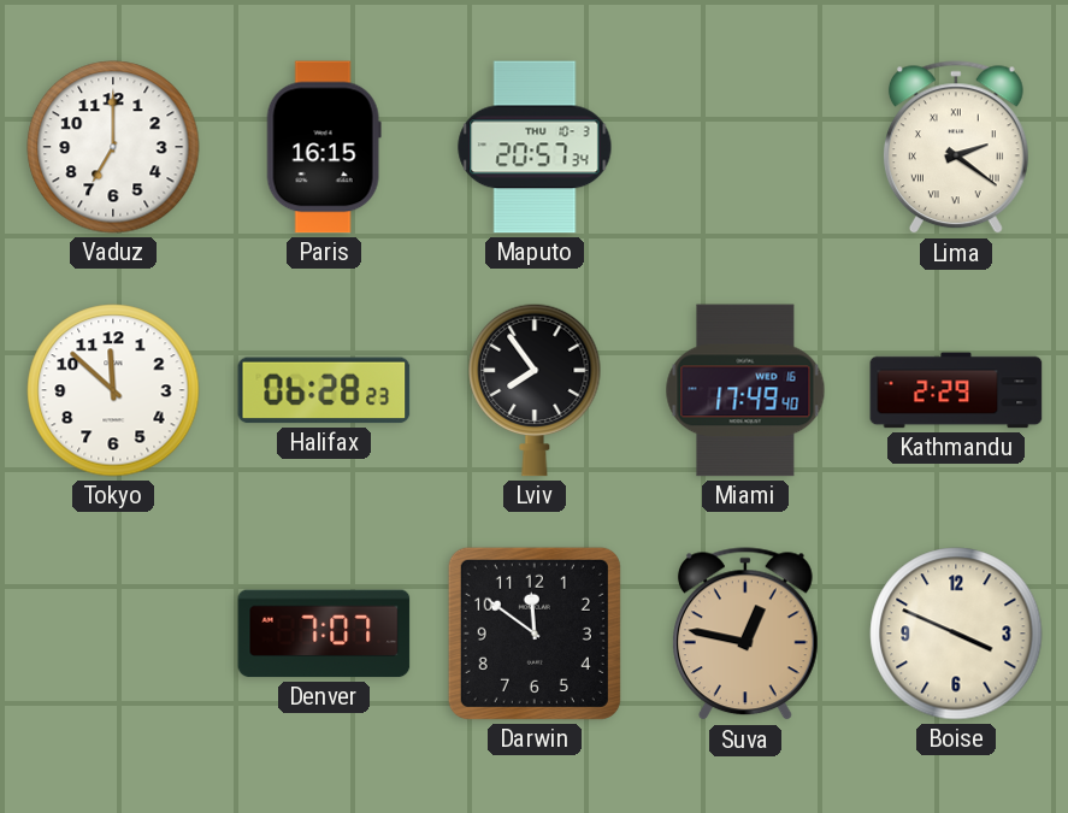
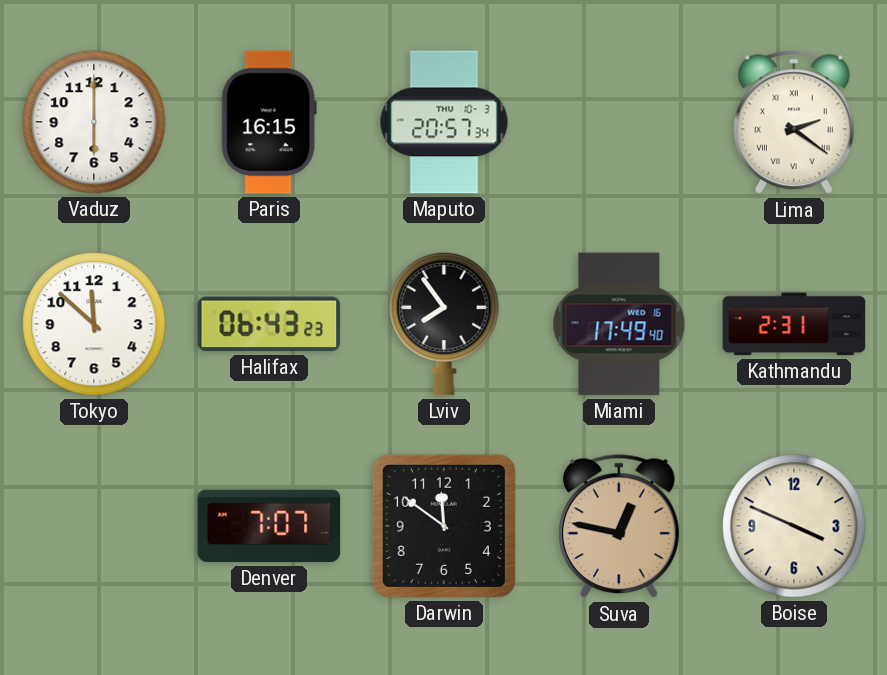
Vaduz: 7:00 -> 6:00 (94, 122)
Halifax: 06:28 -> 06:43 (269, 324)
Kathmandu: 2:29 -> 2:31 (794, 324)
